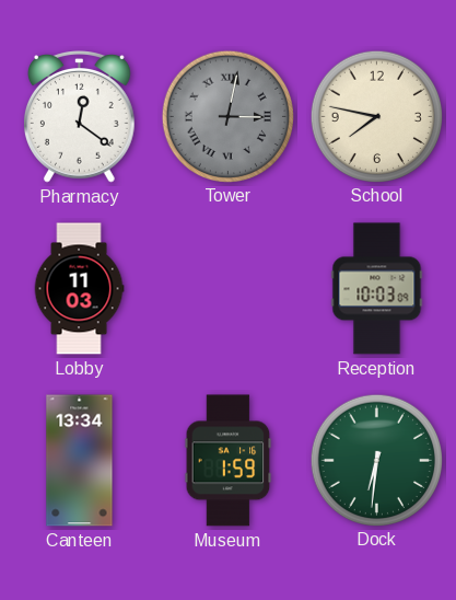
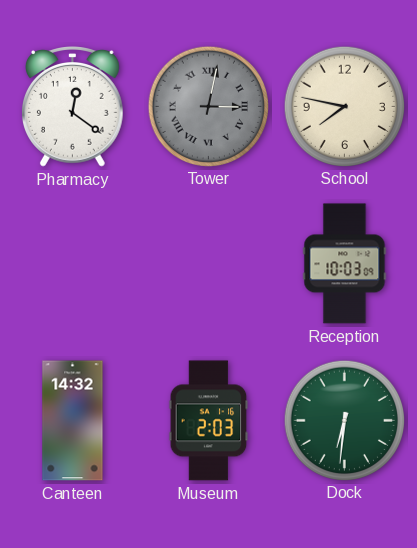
Lobby: 11:03 -> none (79, 289)
Canteen: 13:34 -> 14:32 (73, 421)
Museum: 1:59 -> 2:03 (209, 421)
